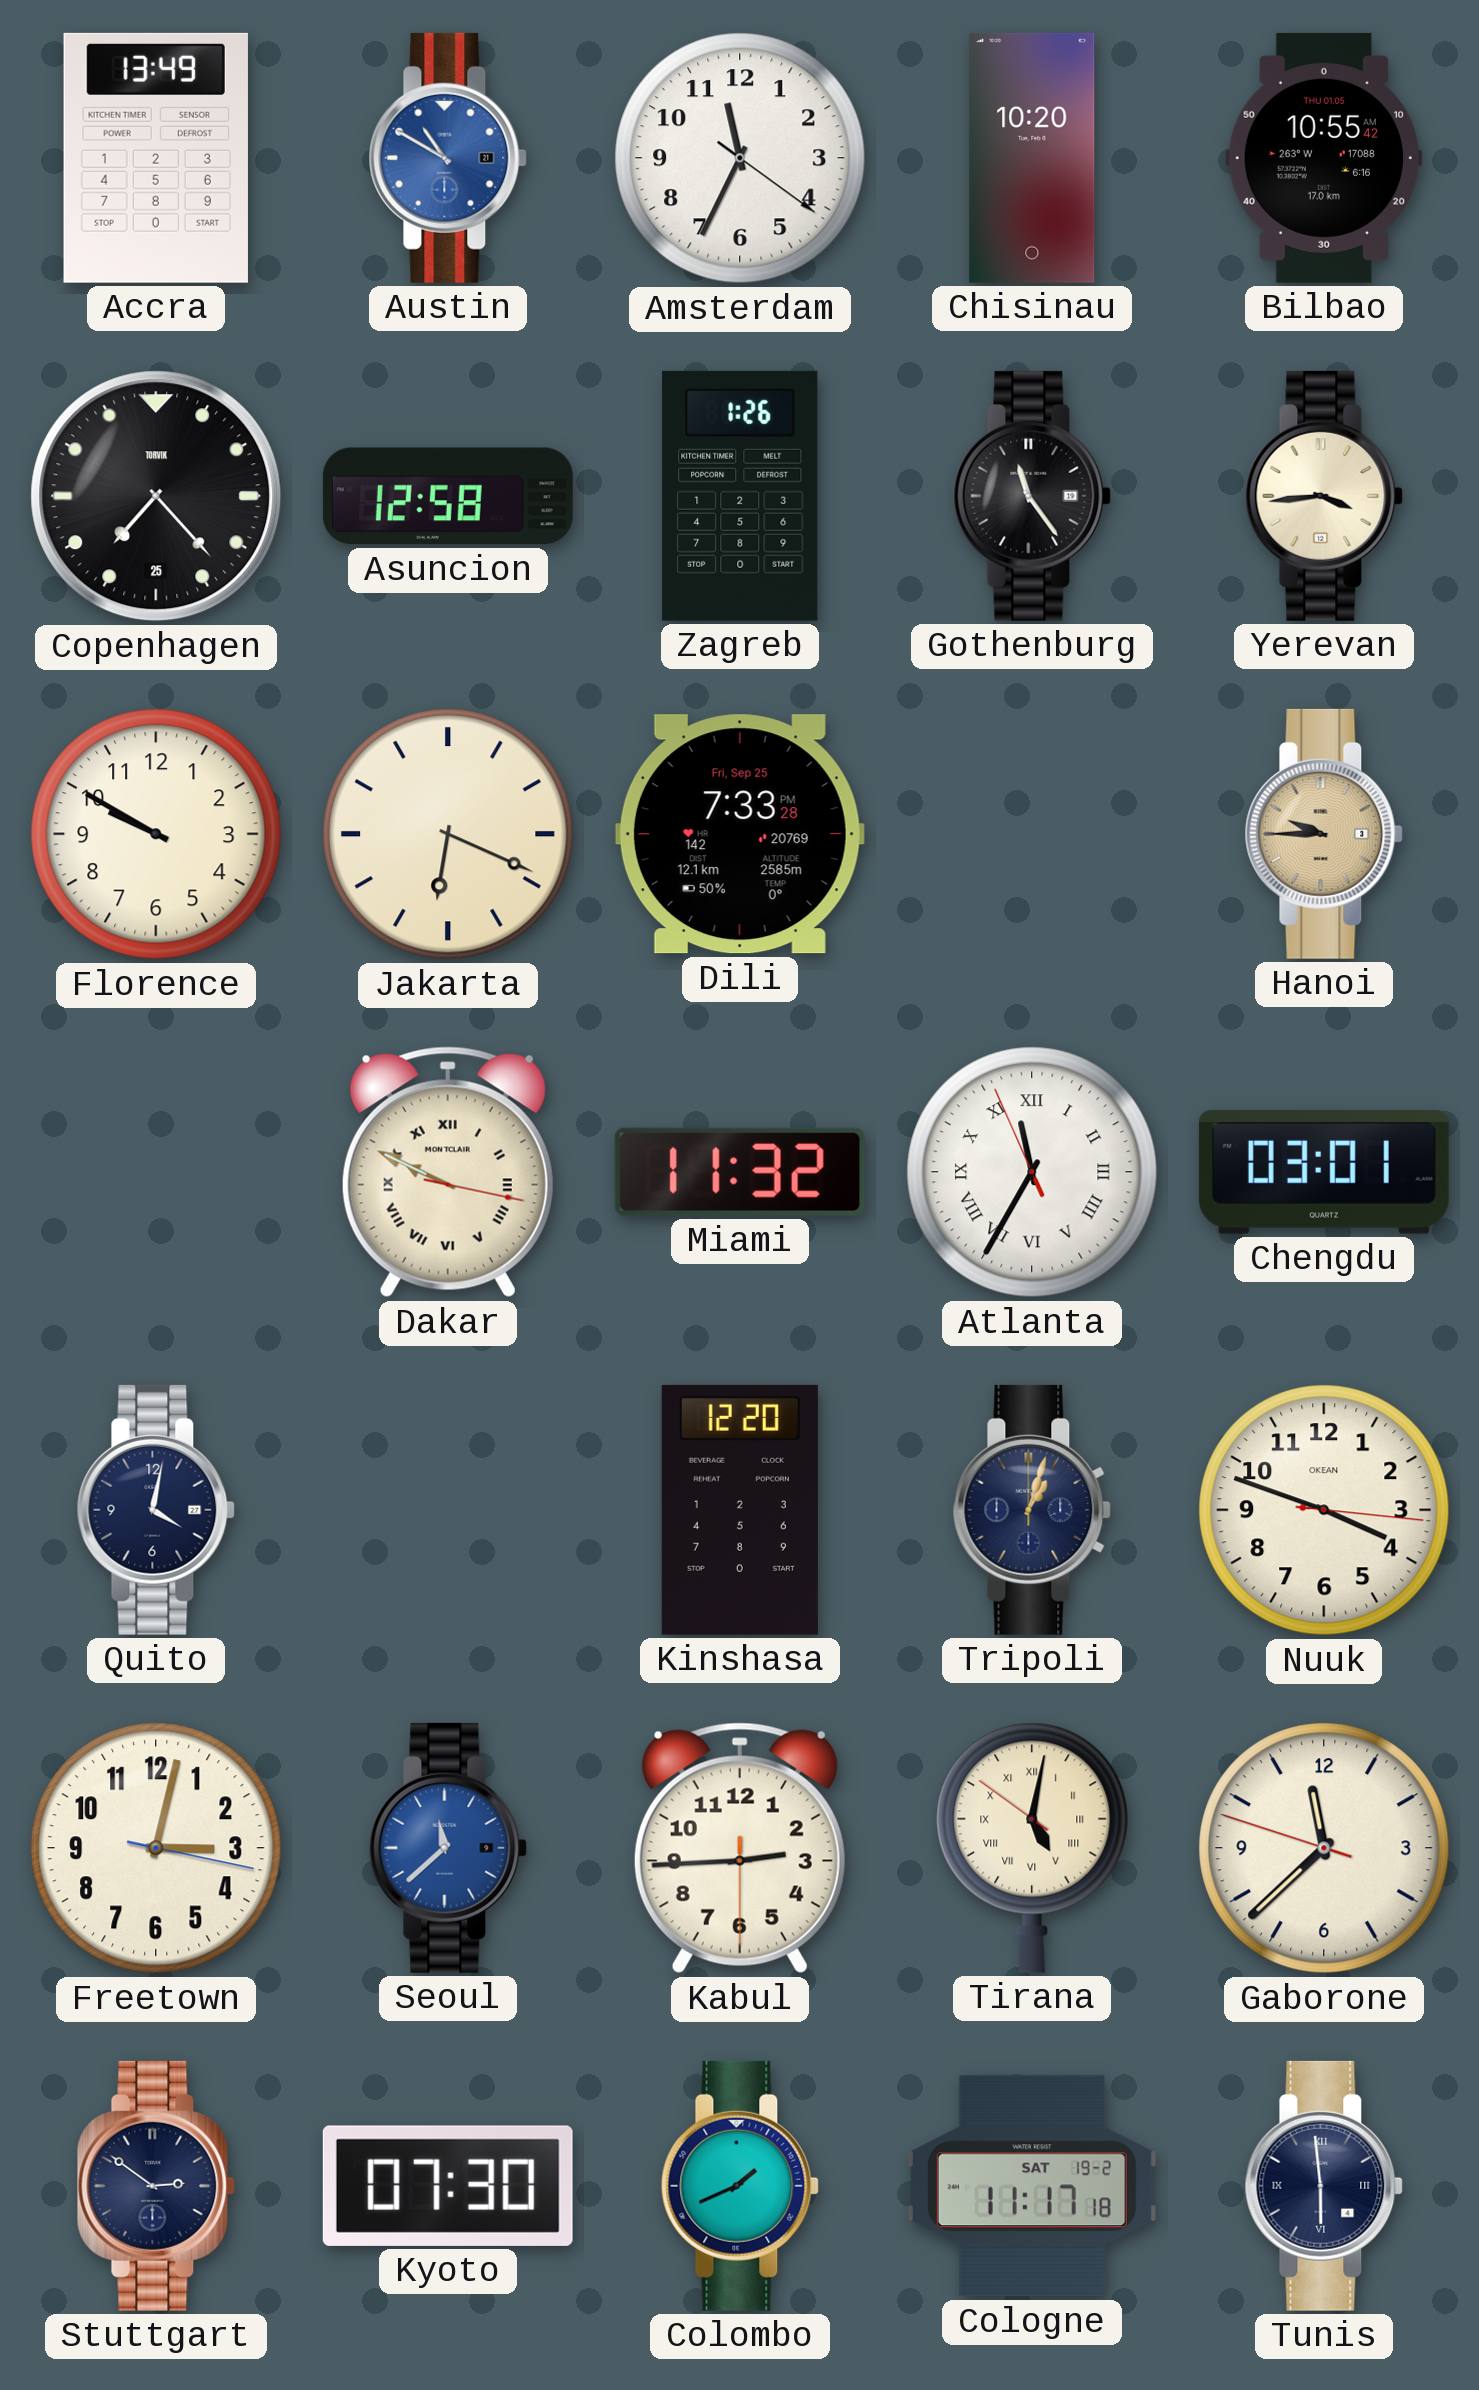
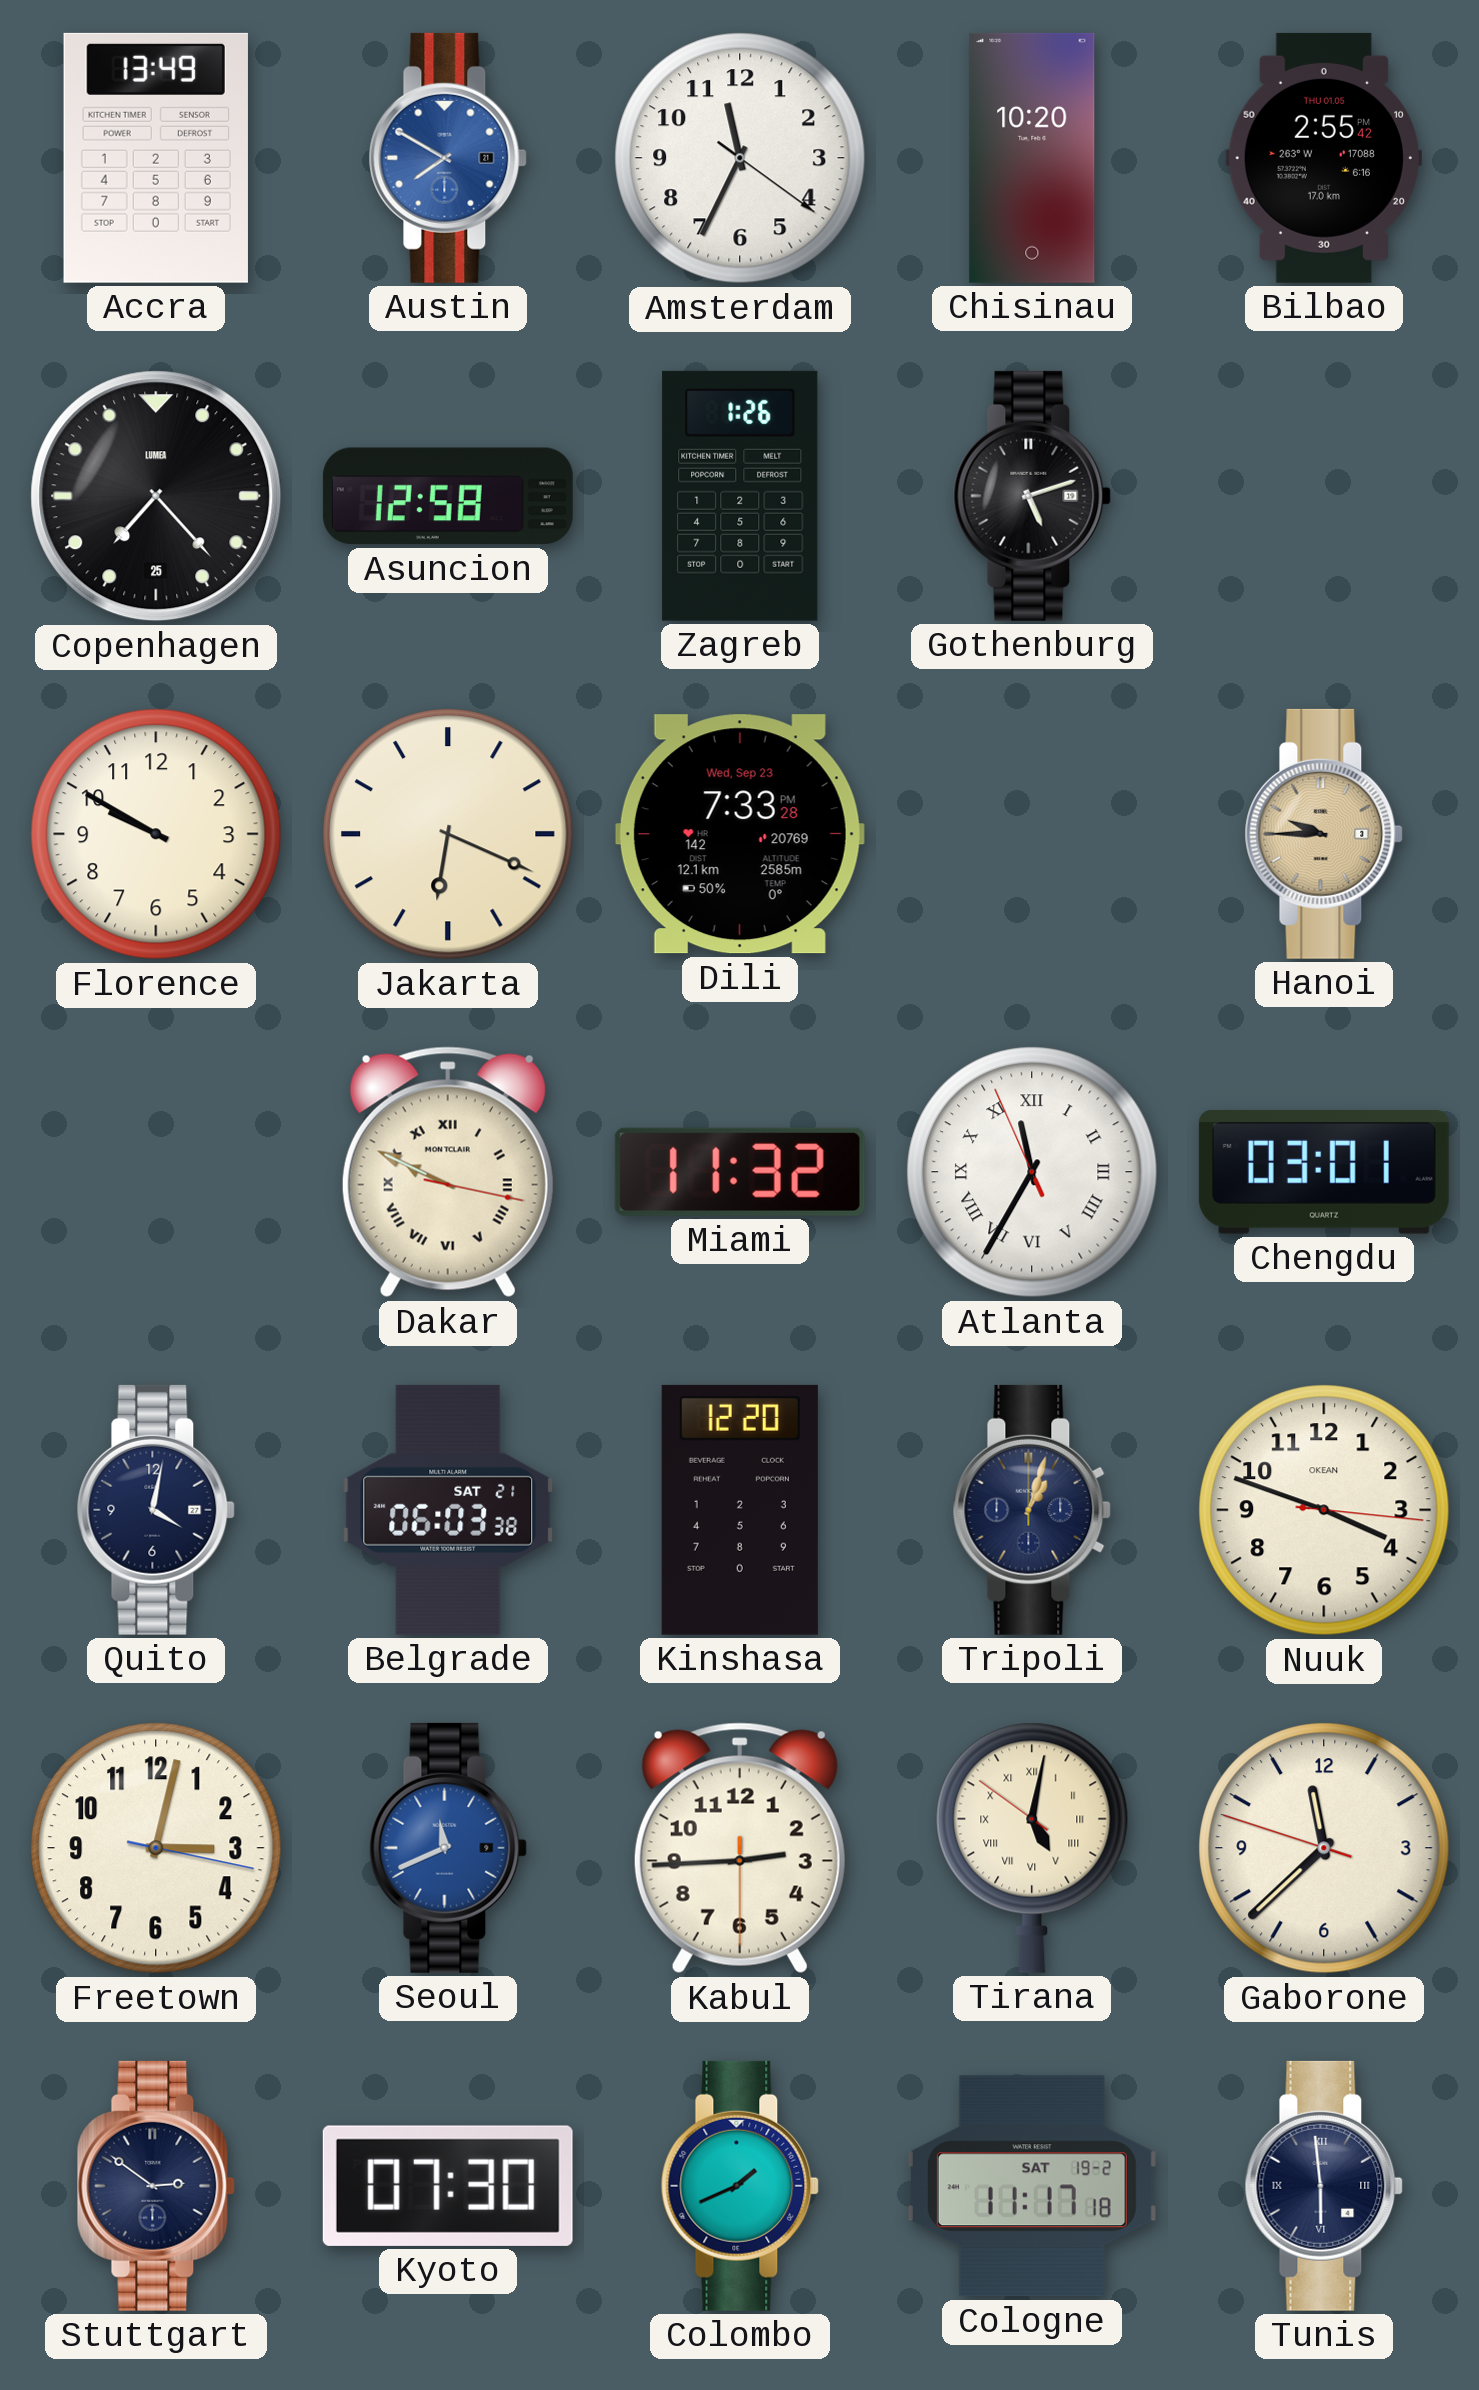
Austin: 10:50 -> 7:50 (448, 158)
Bilbao: 10:55 -> 2:55 (1324, 158)
Copenhagen brand: TORVIK -> LUMEA (156, 496)
Gothenburg: 11:24 -> 5:12 (1032, 496)
Yerevan: 3:44 -> none (1324, 496)
Dili date: Fri, Sep 25 -> Wed, Sep 23 (740, 834)
Belgrade: none -> 06:03 (448, 1510)
Seoul: 11:38 -> 11:41 (448, 1848)
